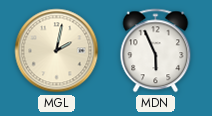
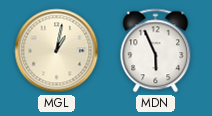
MGL: 2:02 -> 1:02 (57, 51)
